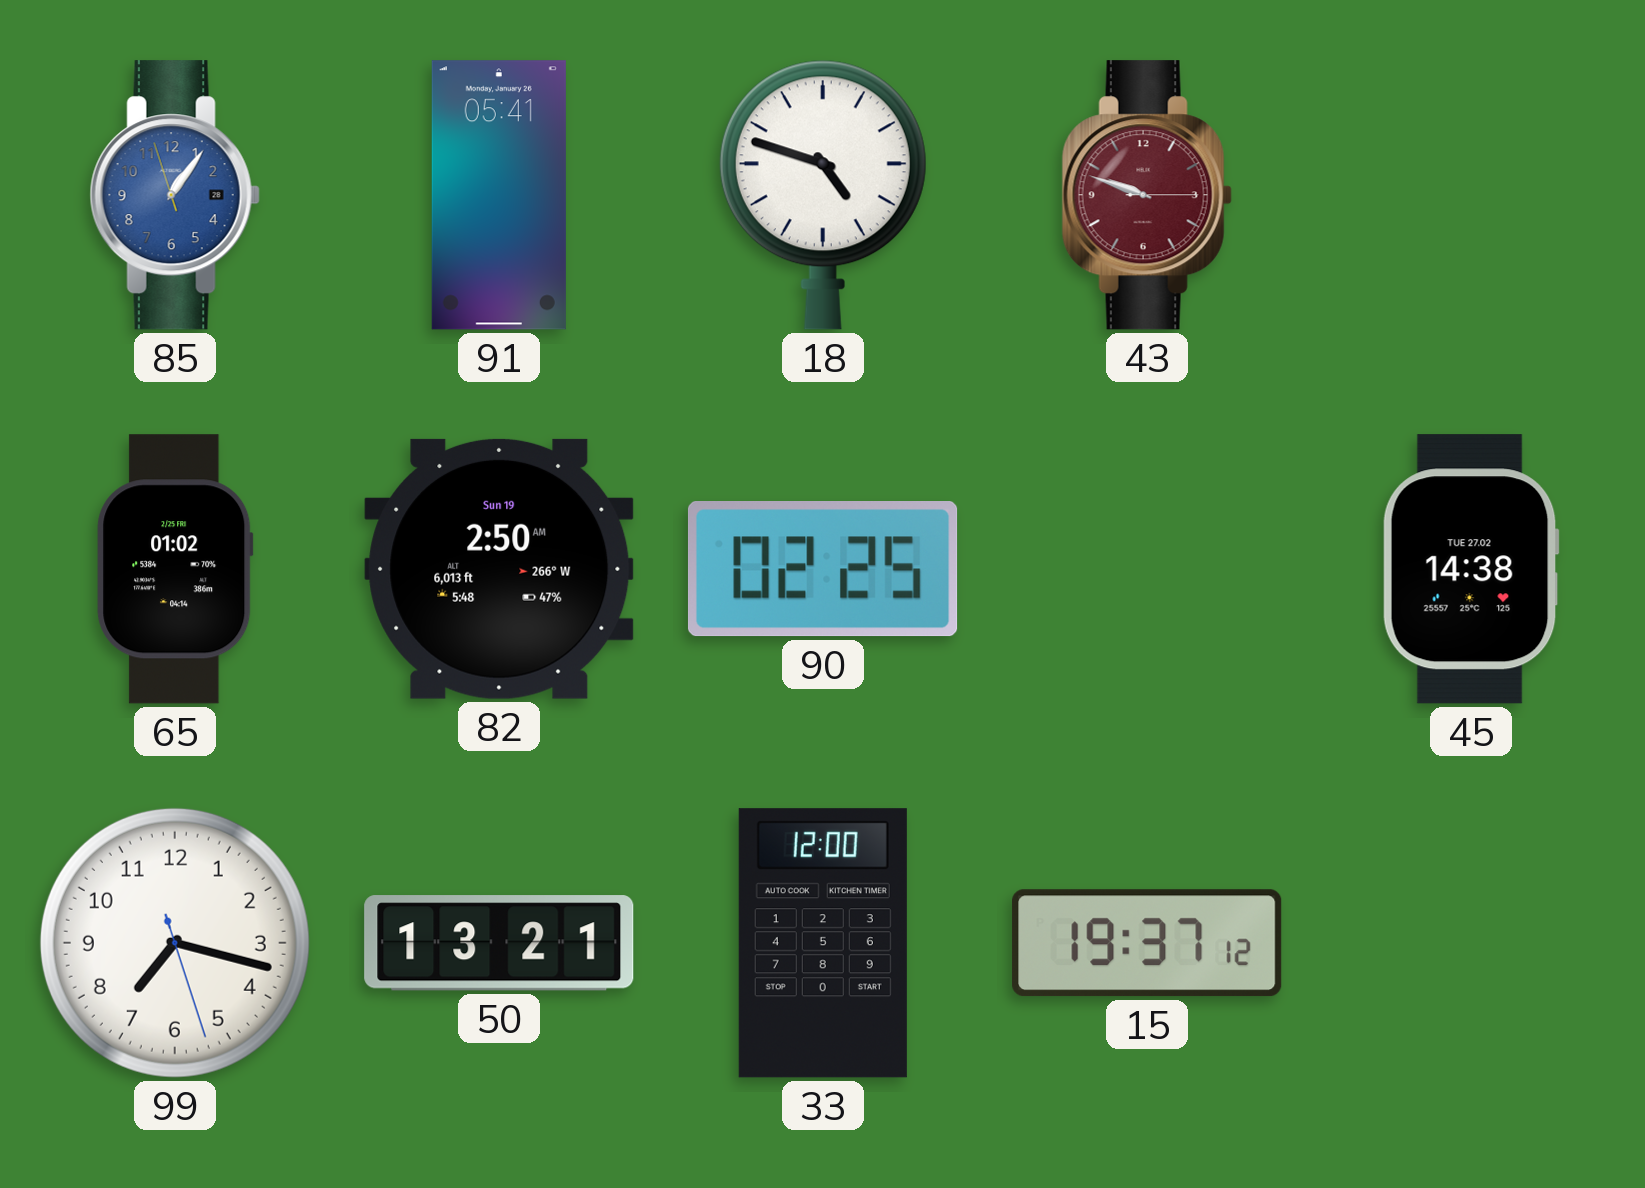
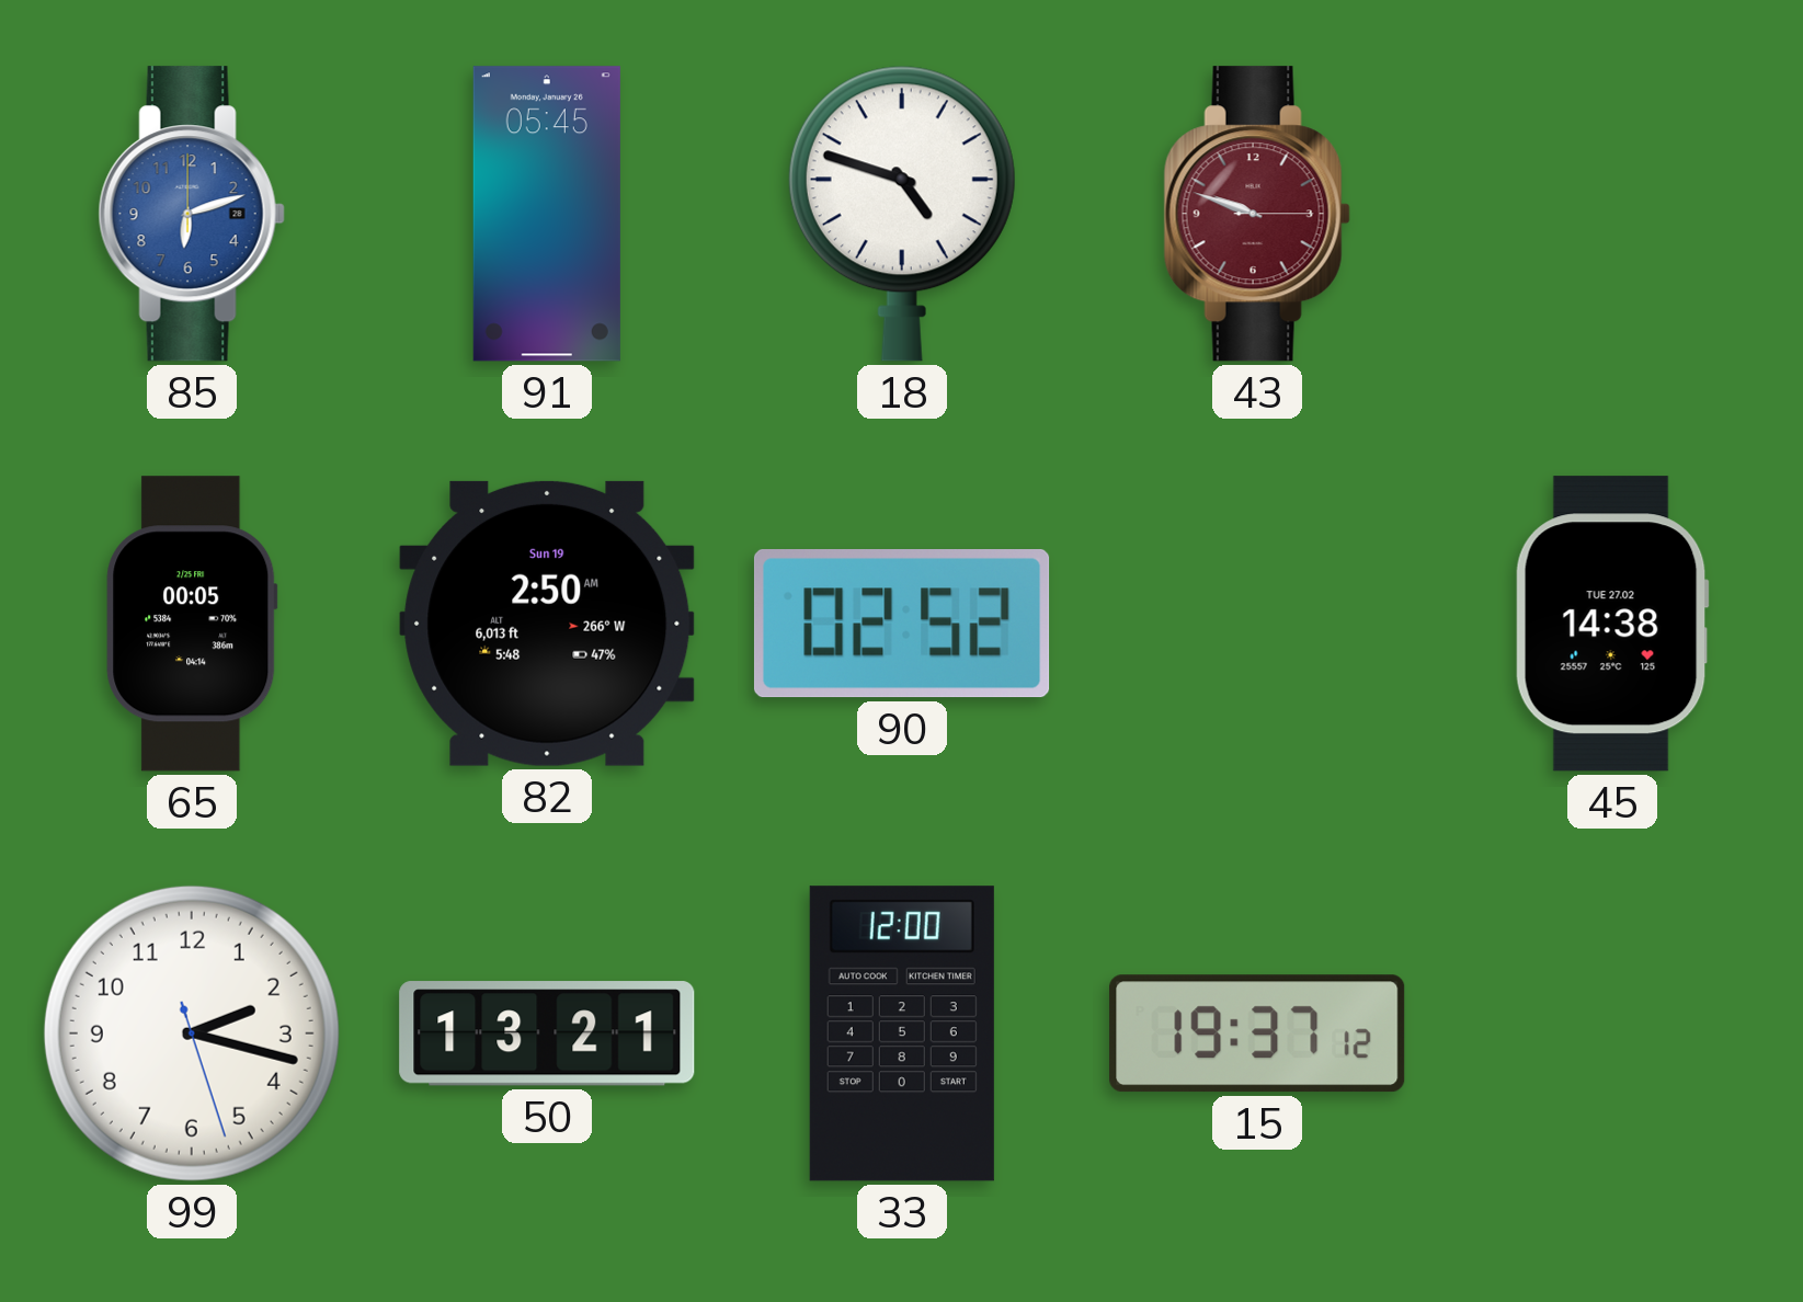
85: 1:05 -> 6:12 (192, 214)
91: 05:41 -> 05:45 (547, 214)
65: 01:02 -> 00:05 (192, 624)
90: 02:25 -> 02:52 (902, 625)
99: 7:17 -> 2:17 (192, 1033)
